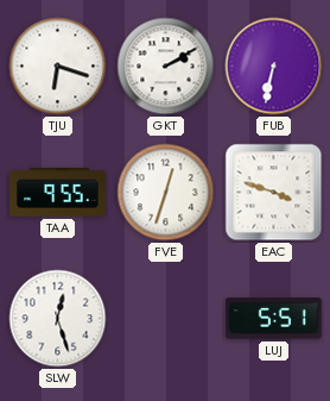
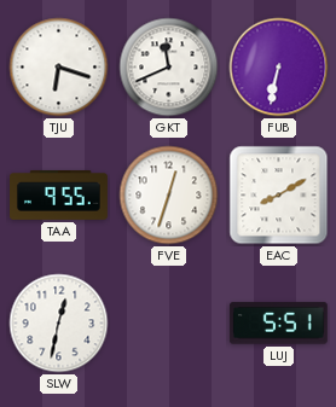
GKT: 2:10 -> 11:41 (169, 68)
EAC: 3:48 -> 8:10 (279, 196)
SLW: 12:27 -> 12:32 (59, 324)
